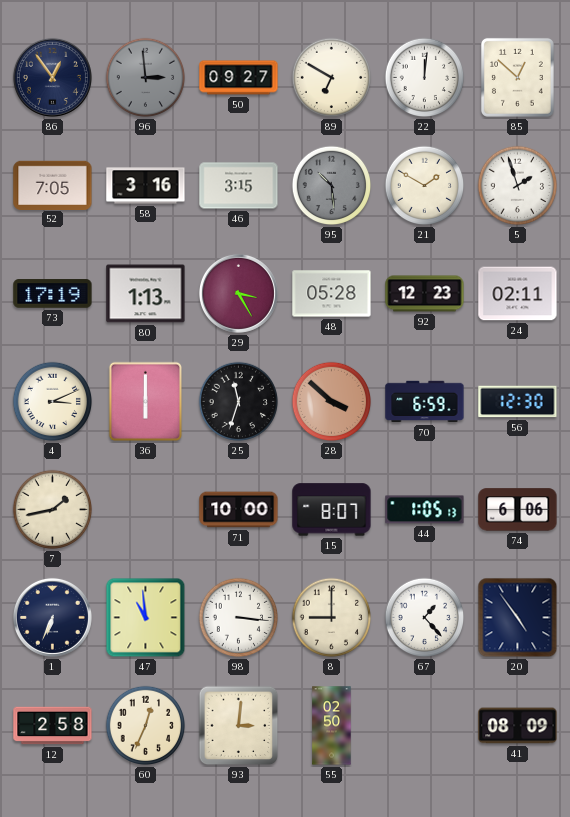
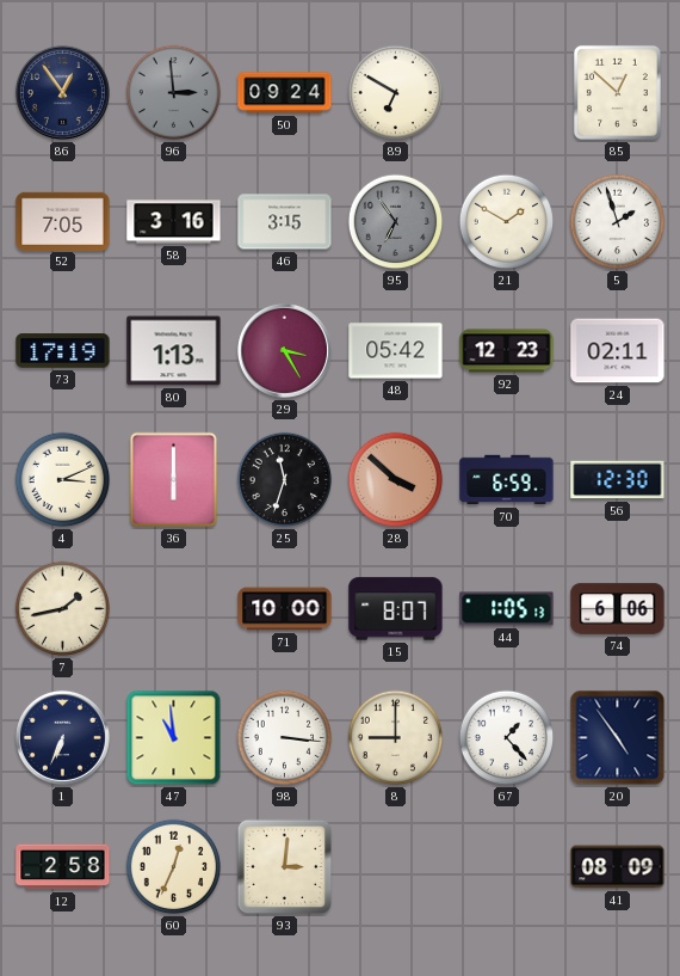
50: 09:27 -> 09:24 (285, 93)
22: 12:01 -> none (425, 78)
95: 10:29 -> 6:54 (396, 222)
48: 05:28 -> 05:42 (396, 351)
55: 02:50 -> none (332, 726)
